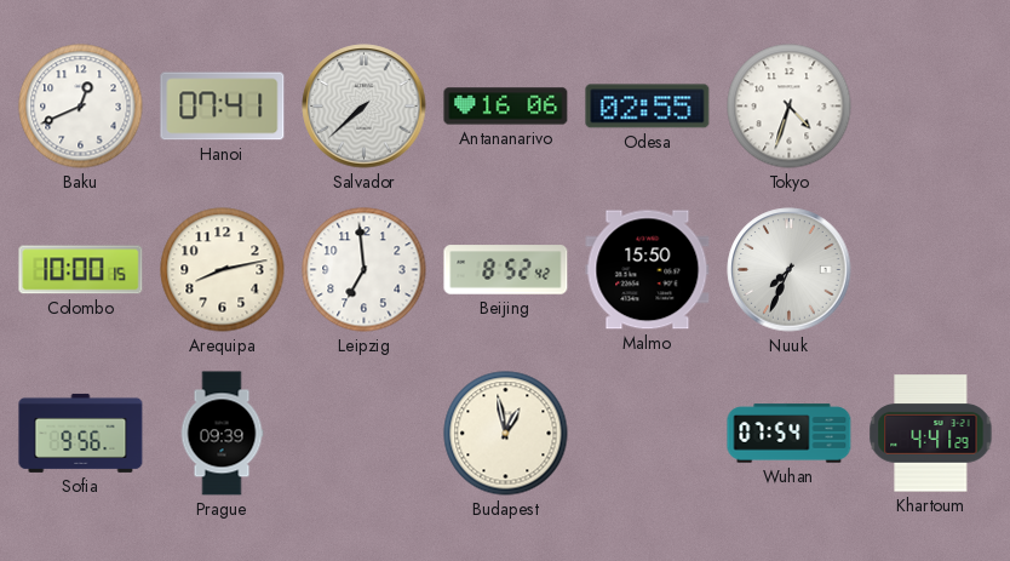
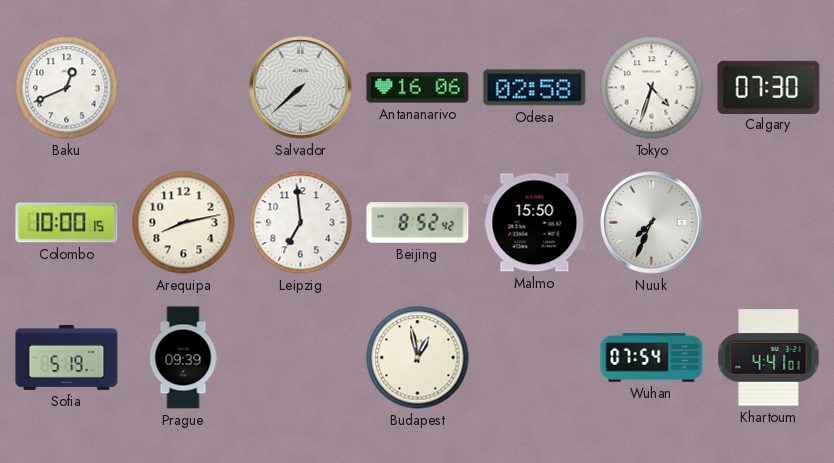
Hanoi: 07:41 -> none (223, 107)
Odesa: 02:55 -> 02:58 (535, 88)
Calgary: none -> 07:30 (769, 87)
Sofia: 9:56 -> 5:19 (67, 357)
Khartoum: 4:41:29 -> 4:41:01 (769, 358)
